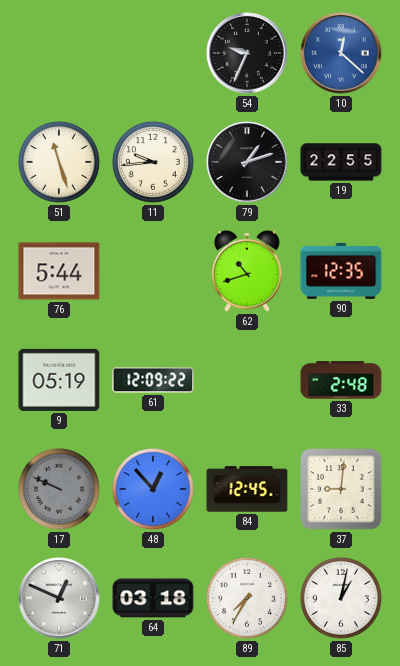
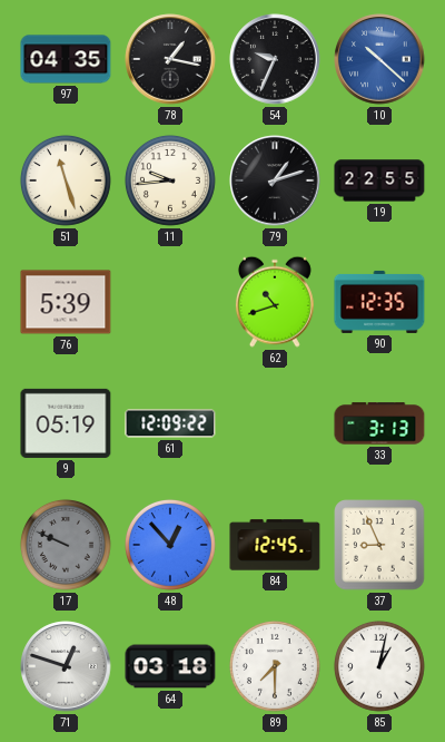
97: none -> 04:35 (66, 59)
78: none -> 1:17 (170, 59)
10: 12:22 -> 10:22 (379, 59)
76: 5:44 -> 5:39 (66, 302)
33: 2:48 -> 3:13 (379, 423)
37: 9:01 -> 8:56 (379, 545)
71: 12:49 -> 12:48 (66, 666)
89: 7:35 -> 7:30 (275, 666)
